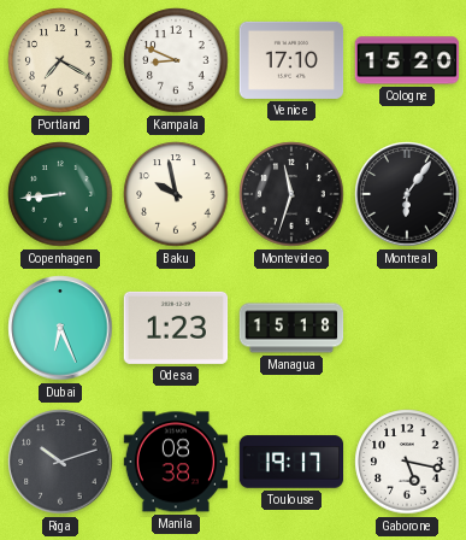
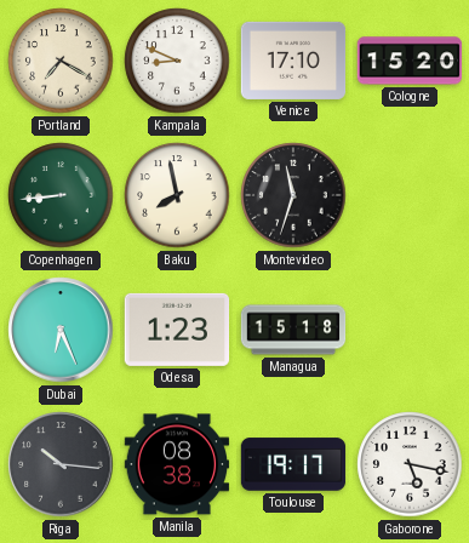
Baku: 9:58 -> 7:58 (177, 195)
Montreal: 6:06 -> none (407, 194)
Riga: 10:12 -> 10:16 (61, 464)
